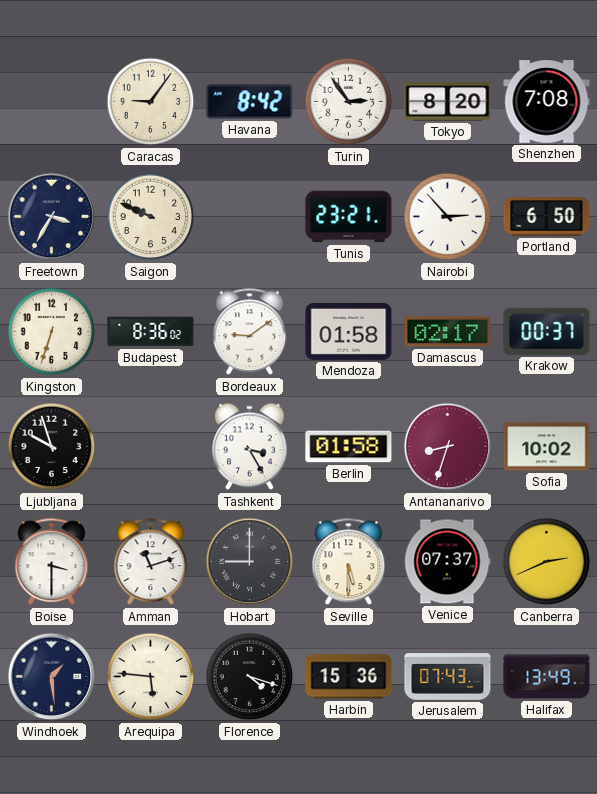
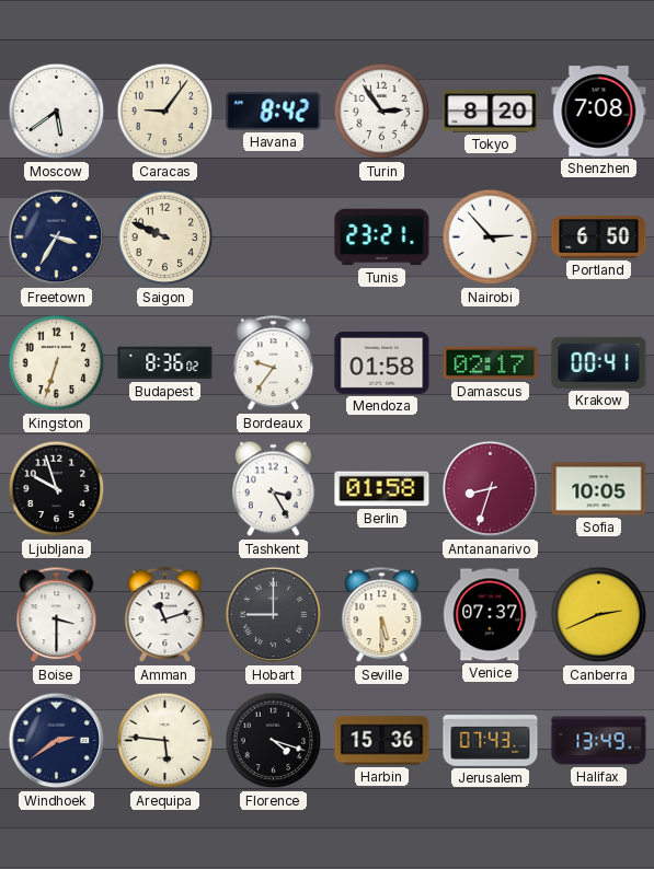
Moscow: none -> 5:39 (57, 112)
Bordeaux: 9:09 -> 9:36 (274, 363)
Krakow: 00:37 -> 00:41 (599, 362)
Sofia: 10:02 -> 10:05 (599, 489)
Windhoek: 1:29 -> 2:39 (57, 741)
